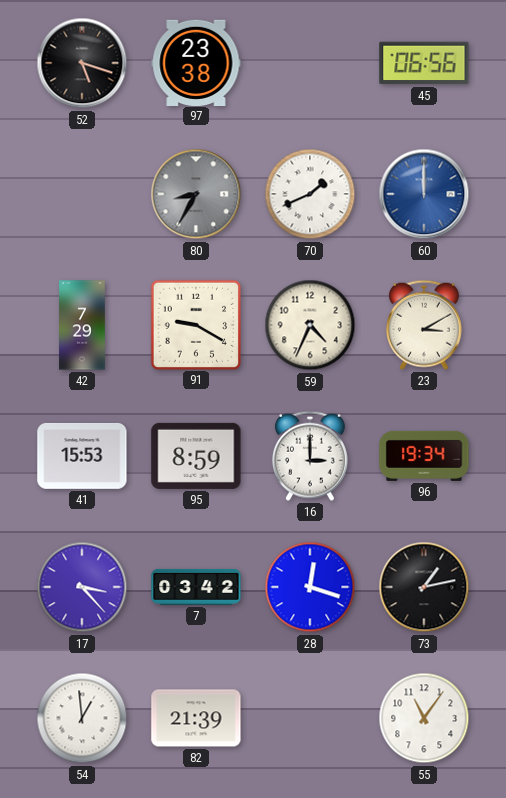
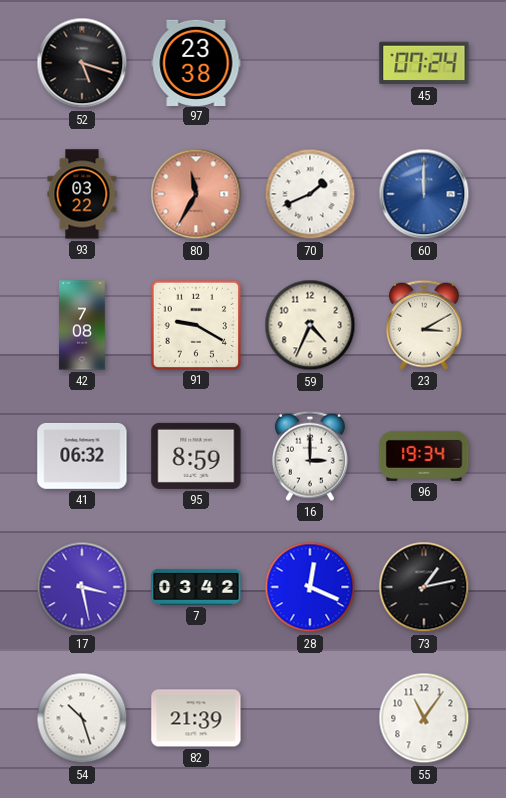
45: 06:56 -> 07:24 (424, 63)
93: none -> 03:22 (82, 194)
80: 8:35 -> 11:35 (196, 194)
80 dial: grey -> salmon (196, 194)
42: 7:29 -> 7:08 (82, 325)
41: 15:53 -> 06:32 (82, 456)
17: 3:23 -> 3:28 (82, 587)
28: 12:18 -> 12:19 (310, 587)
54: 12:59 -> 10:27 (82, 718)
